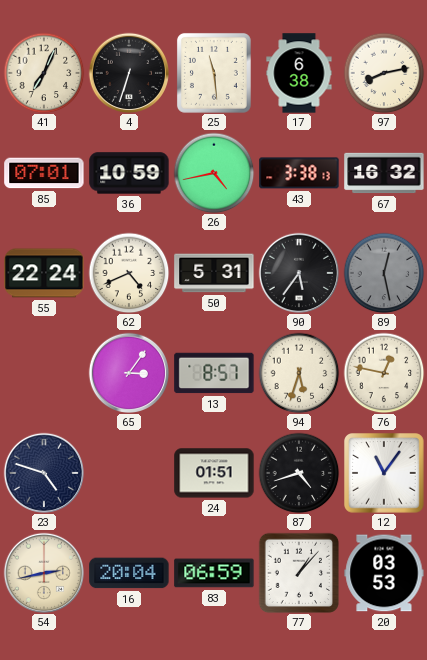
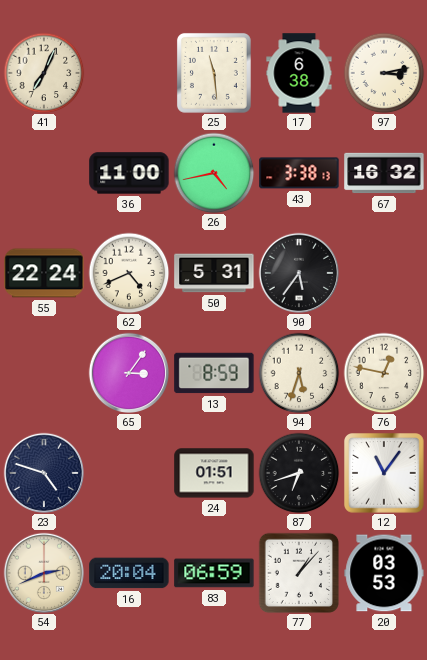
4: 6:33 -> none (128, 72)
97: 8:13 -> 3:13 (384, 73)
85: 07:01 -> none (44, 173)
36: 10:59 -> 11:00 (129, 173)
89: 12:28 -> none (384, 273)
13: 8:57 -> 8:59 (214, 373)
87: 4:42 -> 6:42 (299, 473)
54: 2:43 -> 2:41 (43, 572)
